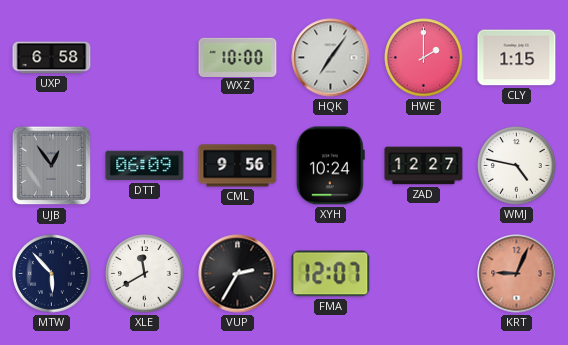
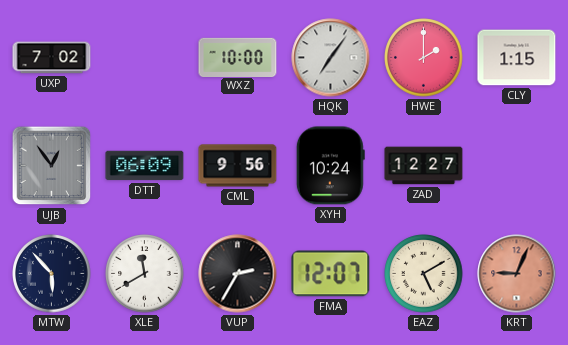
UXP: 6:58 -> 7:02 (52, 58)
WMJ: 4:47 -> none (517, 166)
EAZ: none -> 5:10 (424, 274)
